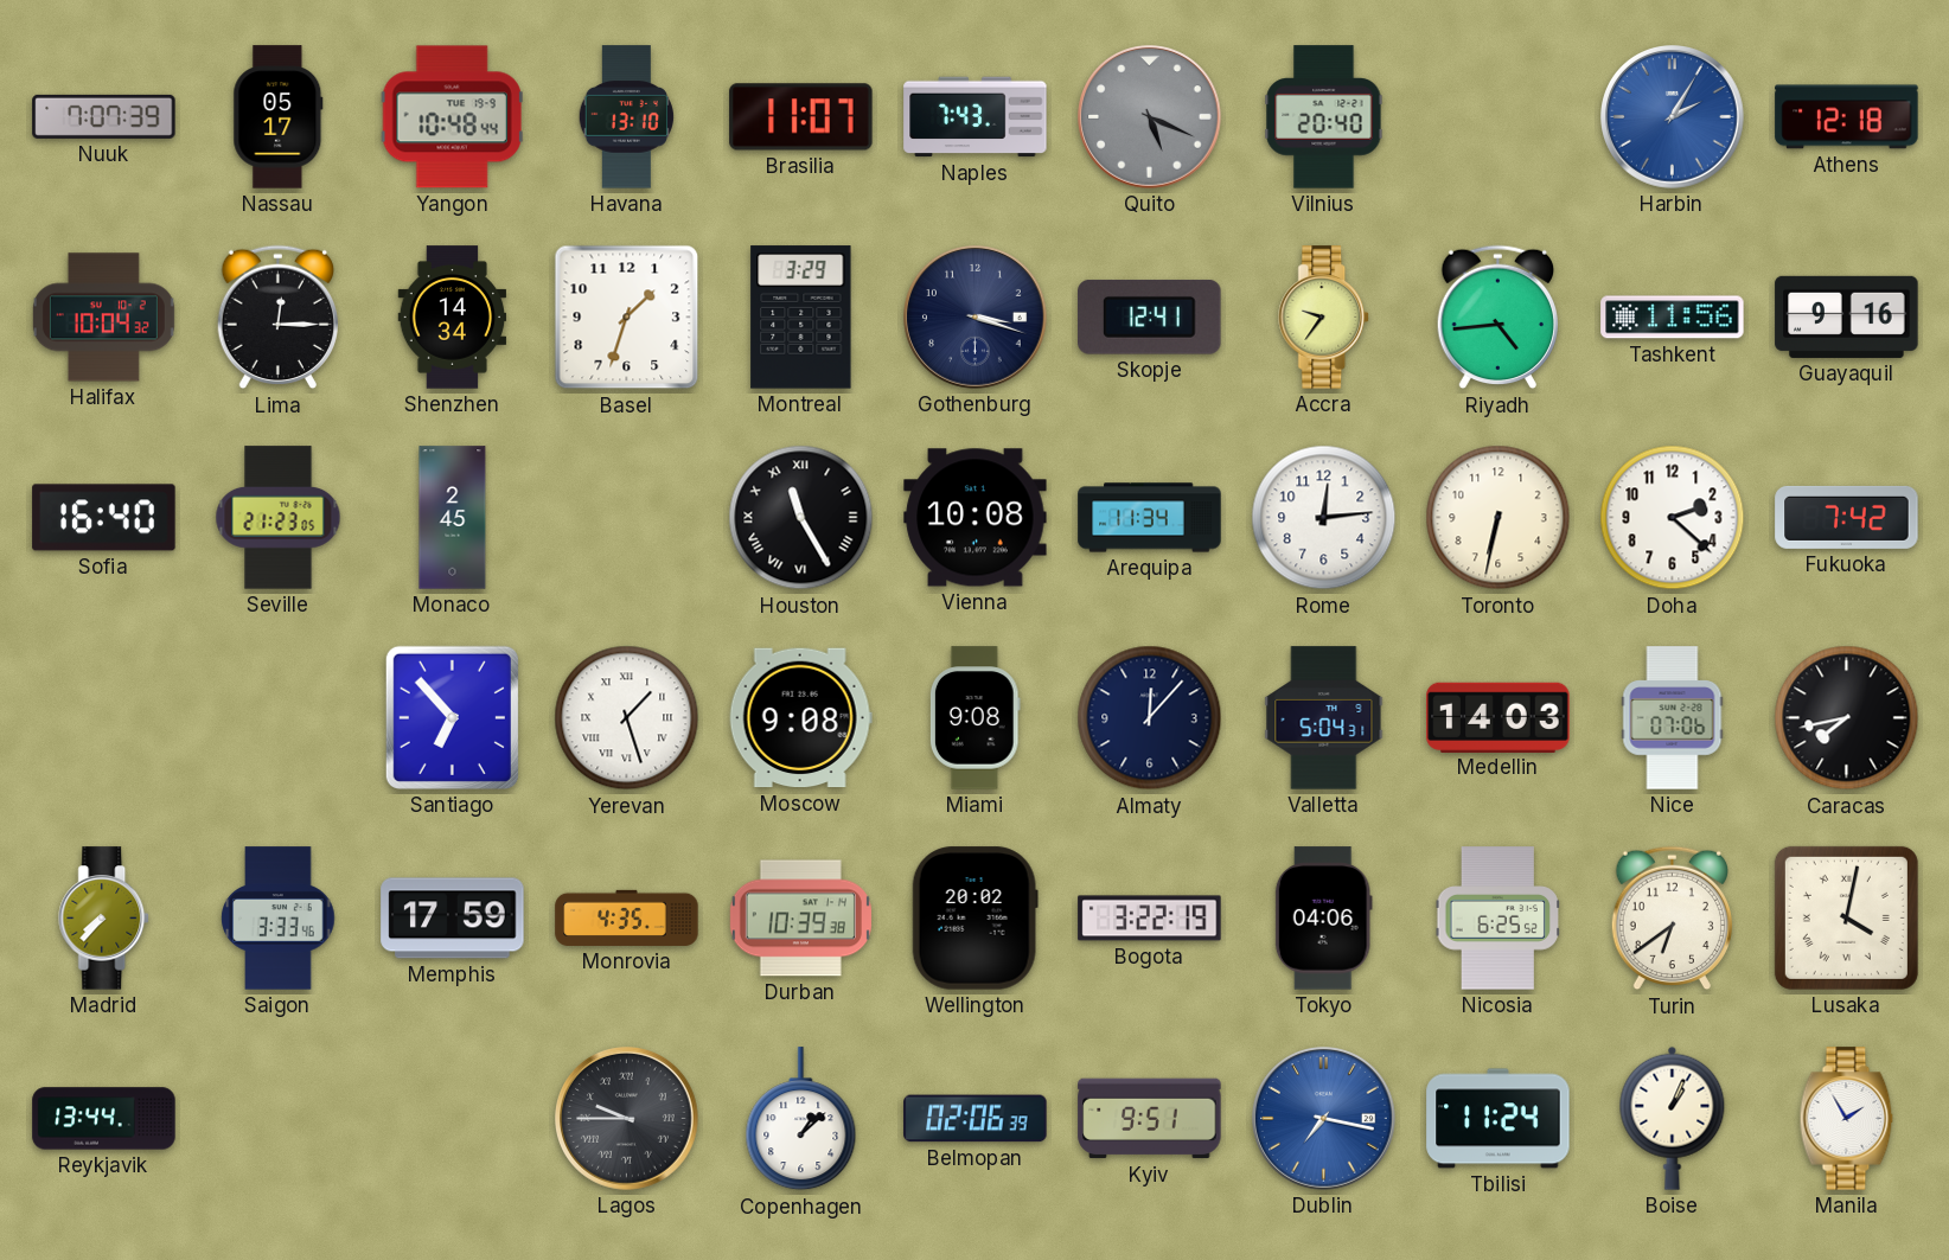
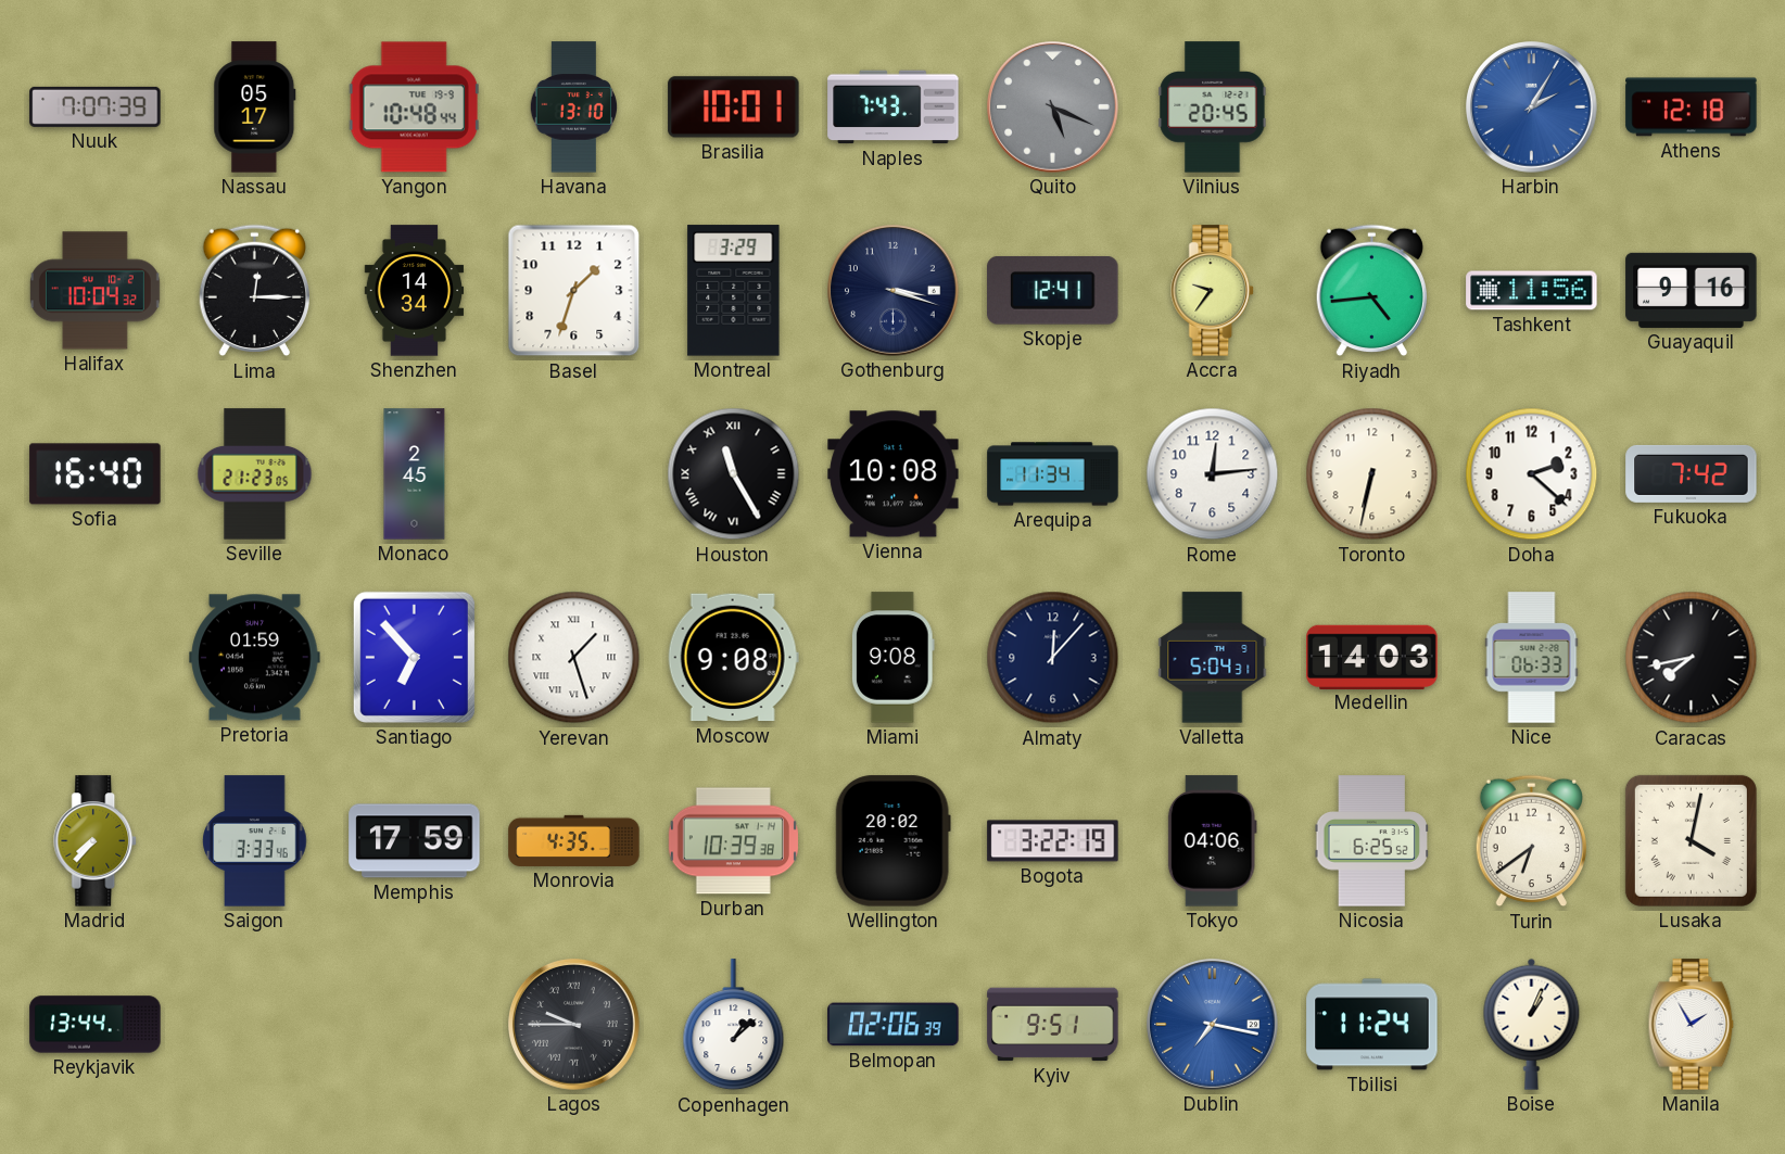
Brasilia: 11:07 -> 10:01 (734, 107)
Vilnius: 20:40 -> 20:45 (1213, 107)
Pretoria: none -> 01:59 (255, 658)
Nice: 07:06 -> 06:33 (1532, 658)
